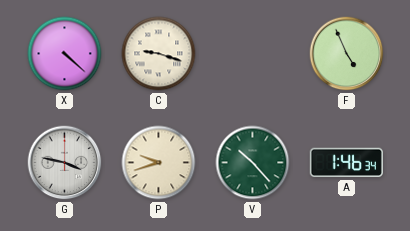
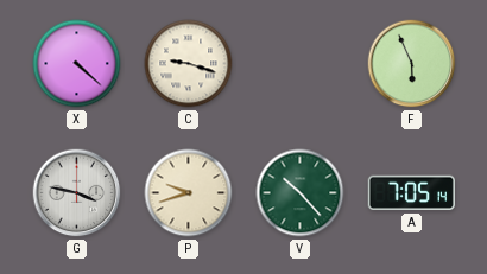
F: 4:56 -> 5:56 (412, 64)
A: 1:46 -> 7:05 (411, 193)
